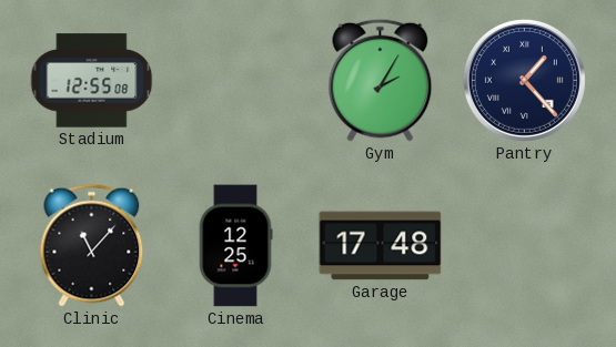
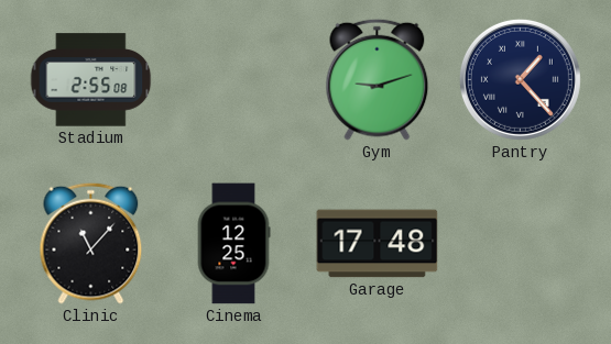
Stadium: 12:55 -> 2:55 (91, 80)
Gym: 2:05 -> 9:12 (378, 79)
